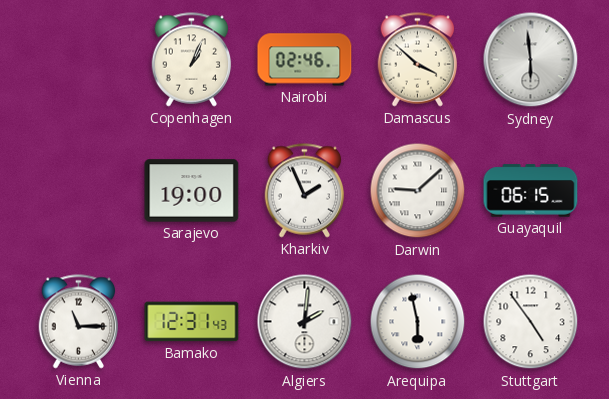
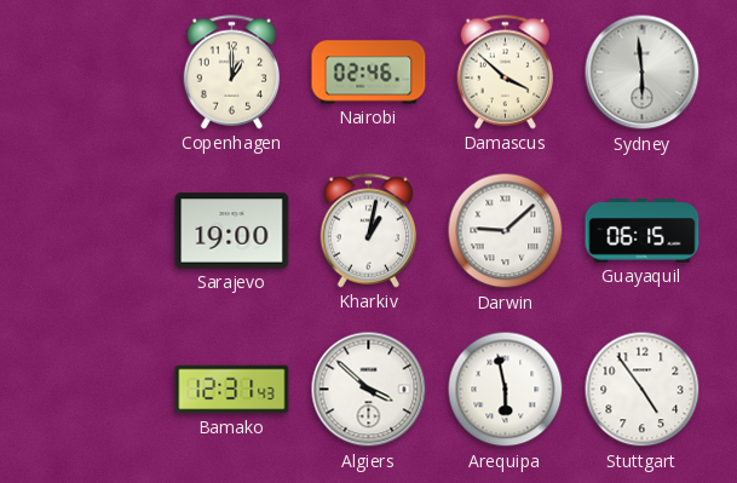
Copenhagen: 1:04 -> 1:00 (232, 73)
Kharkiv: 1:56 -> 1:02 (369, 231)
Vienna: 11:15 -> none (79, 322)
Algiers: 2:01 -> 3:52 (369, 390)
